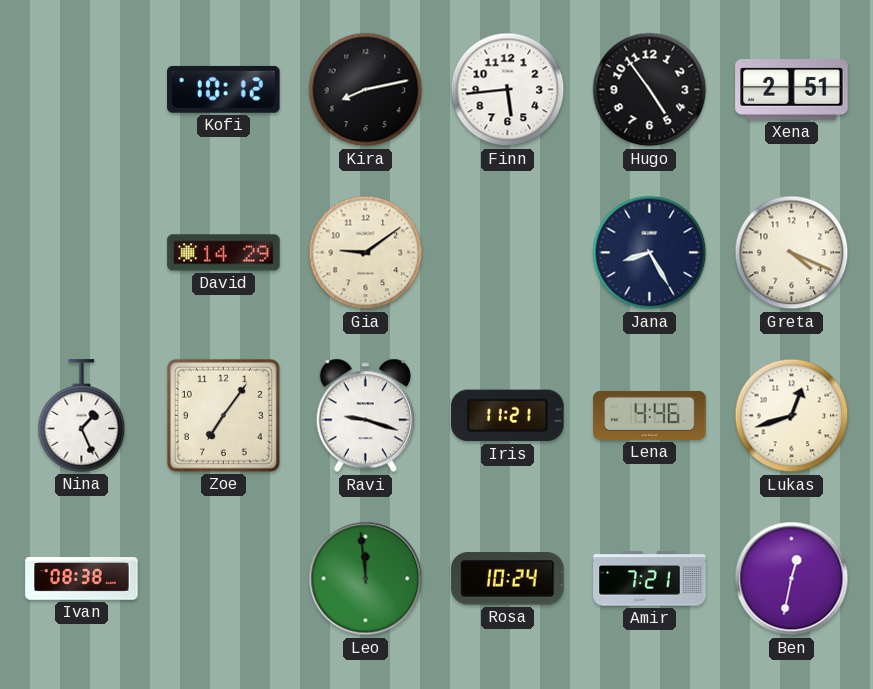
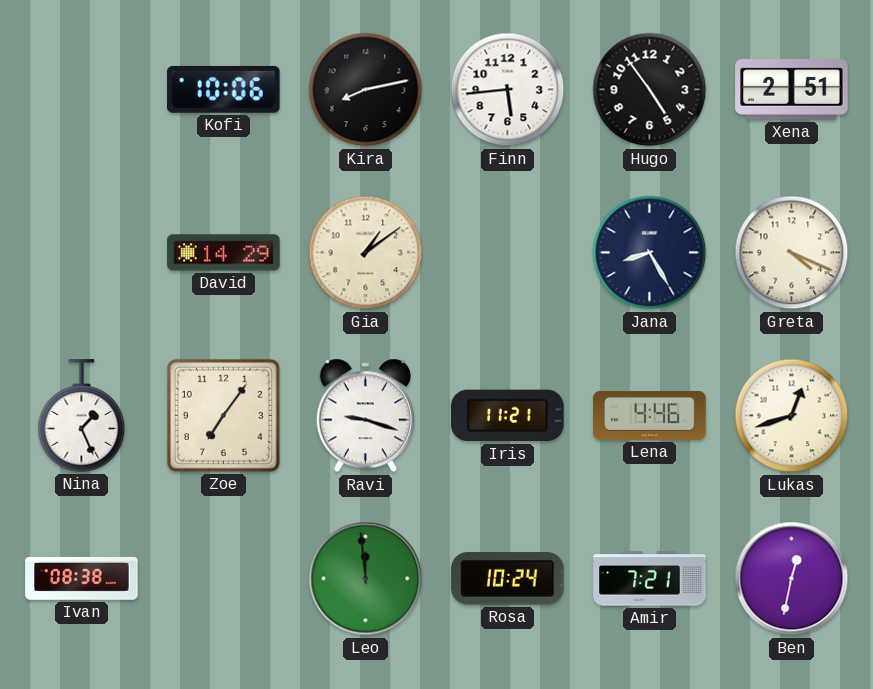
Kofi: 10:12 -> 10:06 (224, 89)
Gia: 9:09 -> 1:09 (366, 253)
